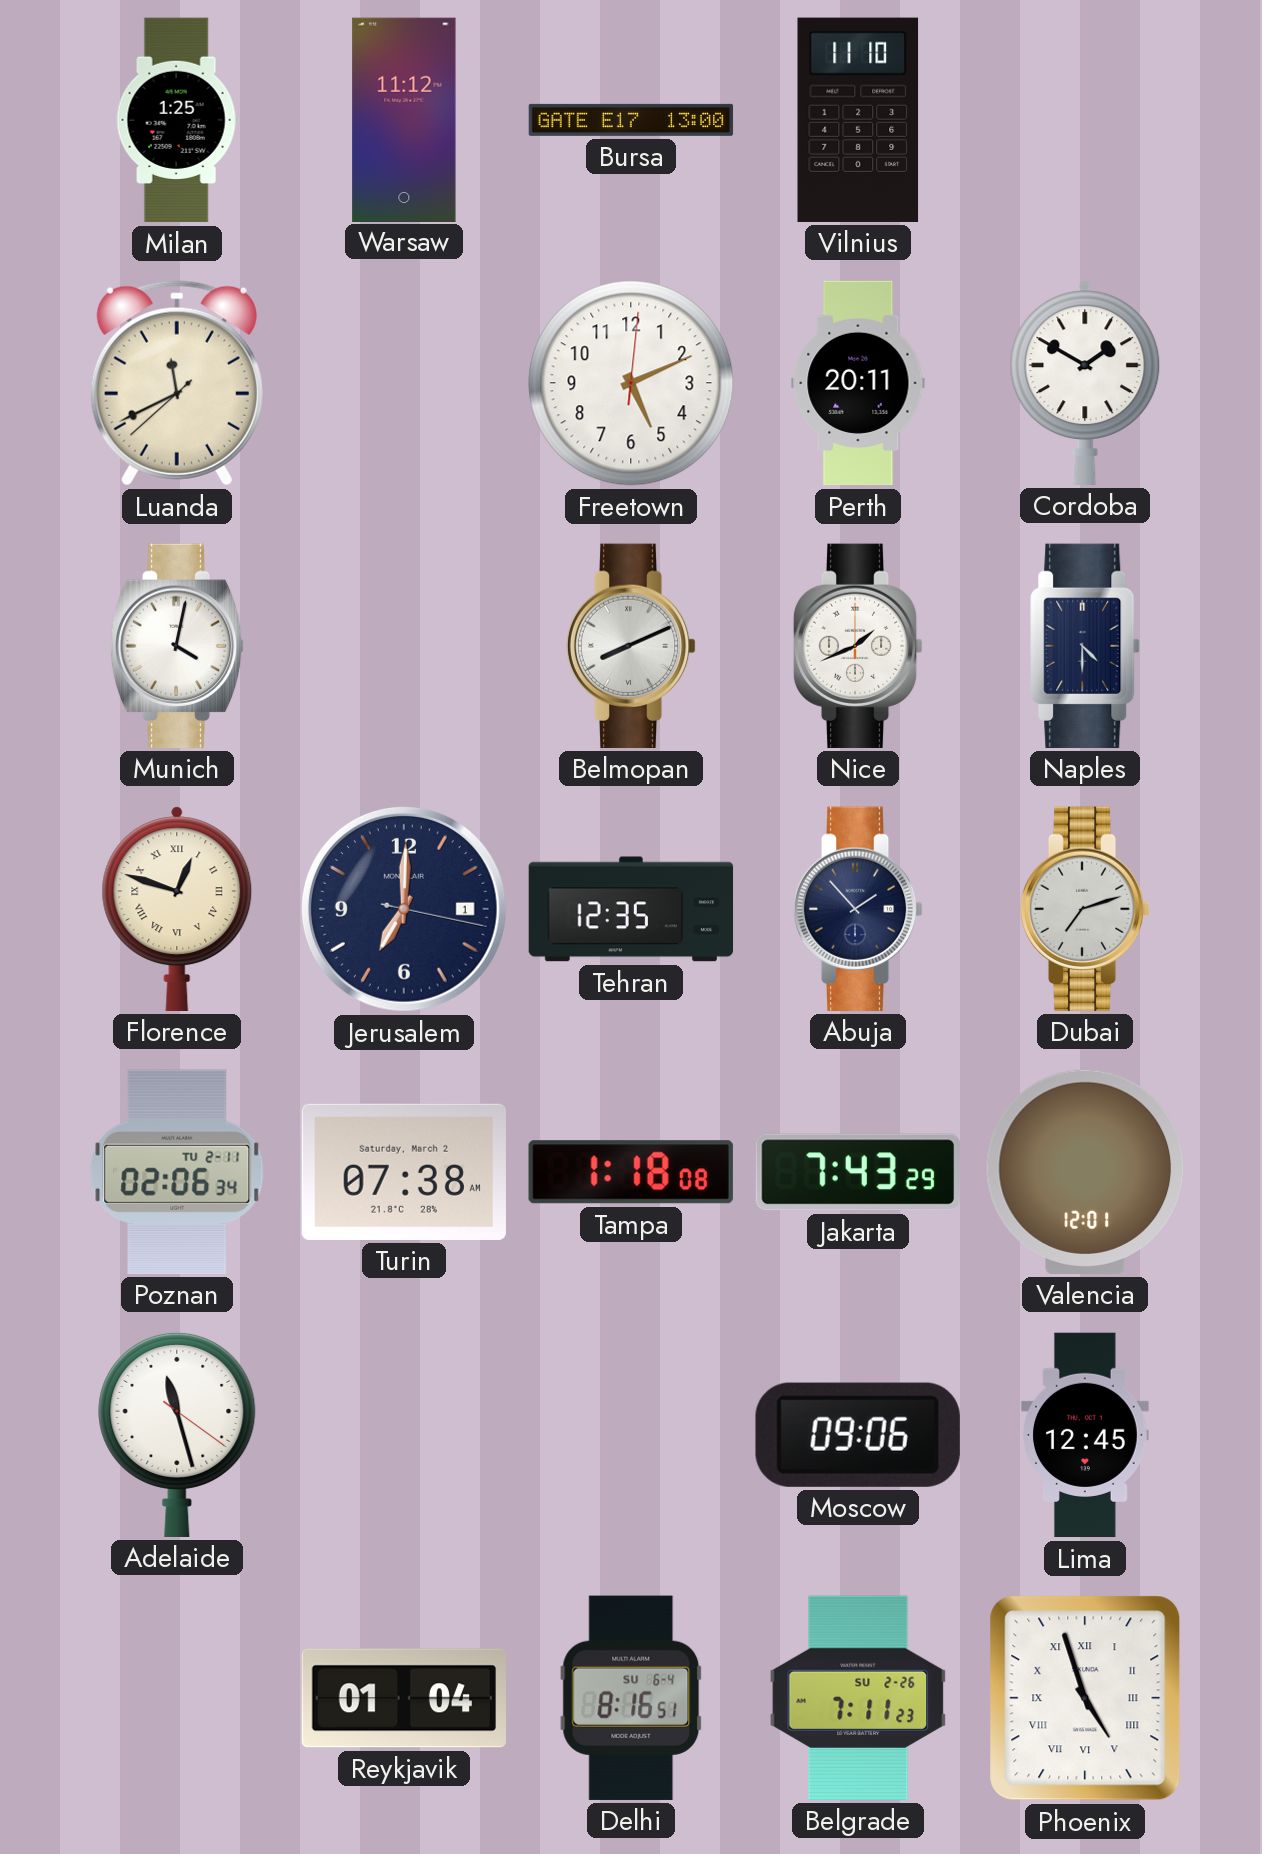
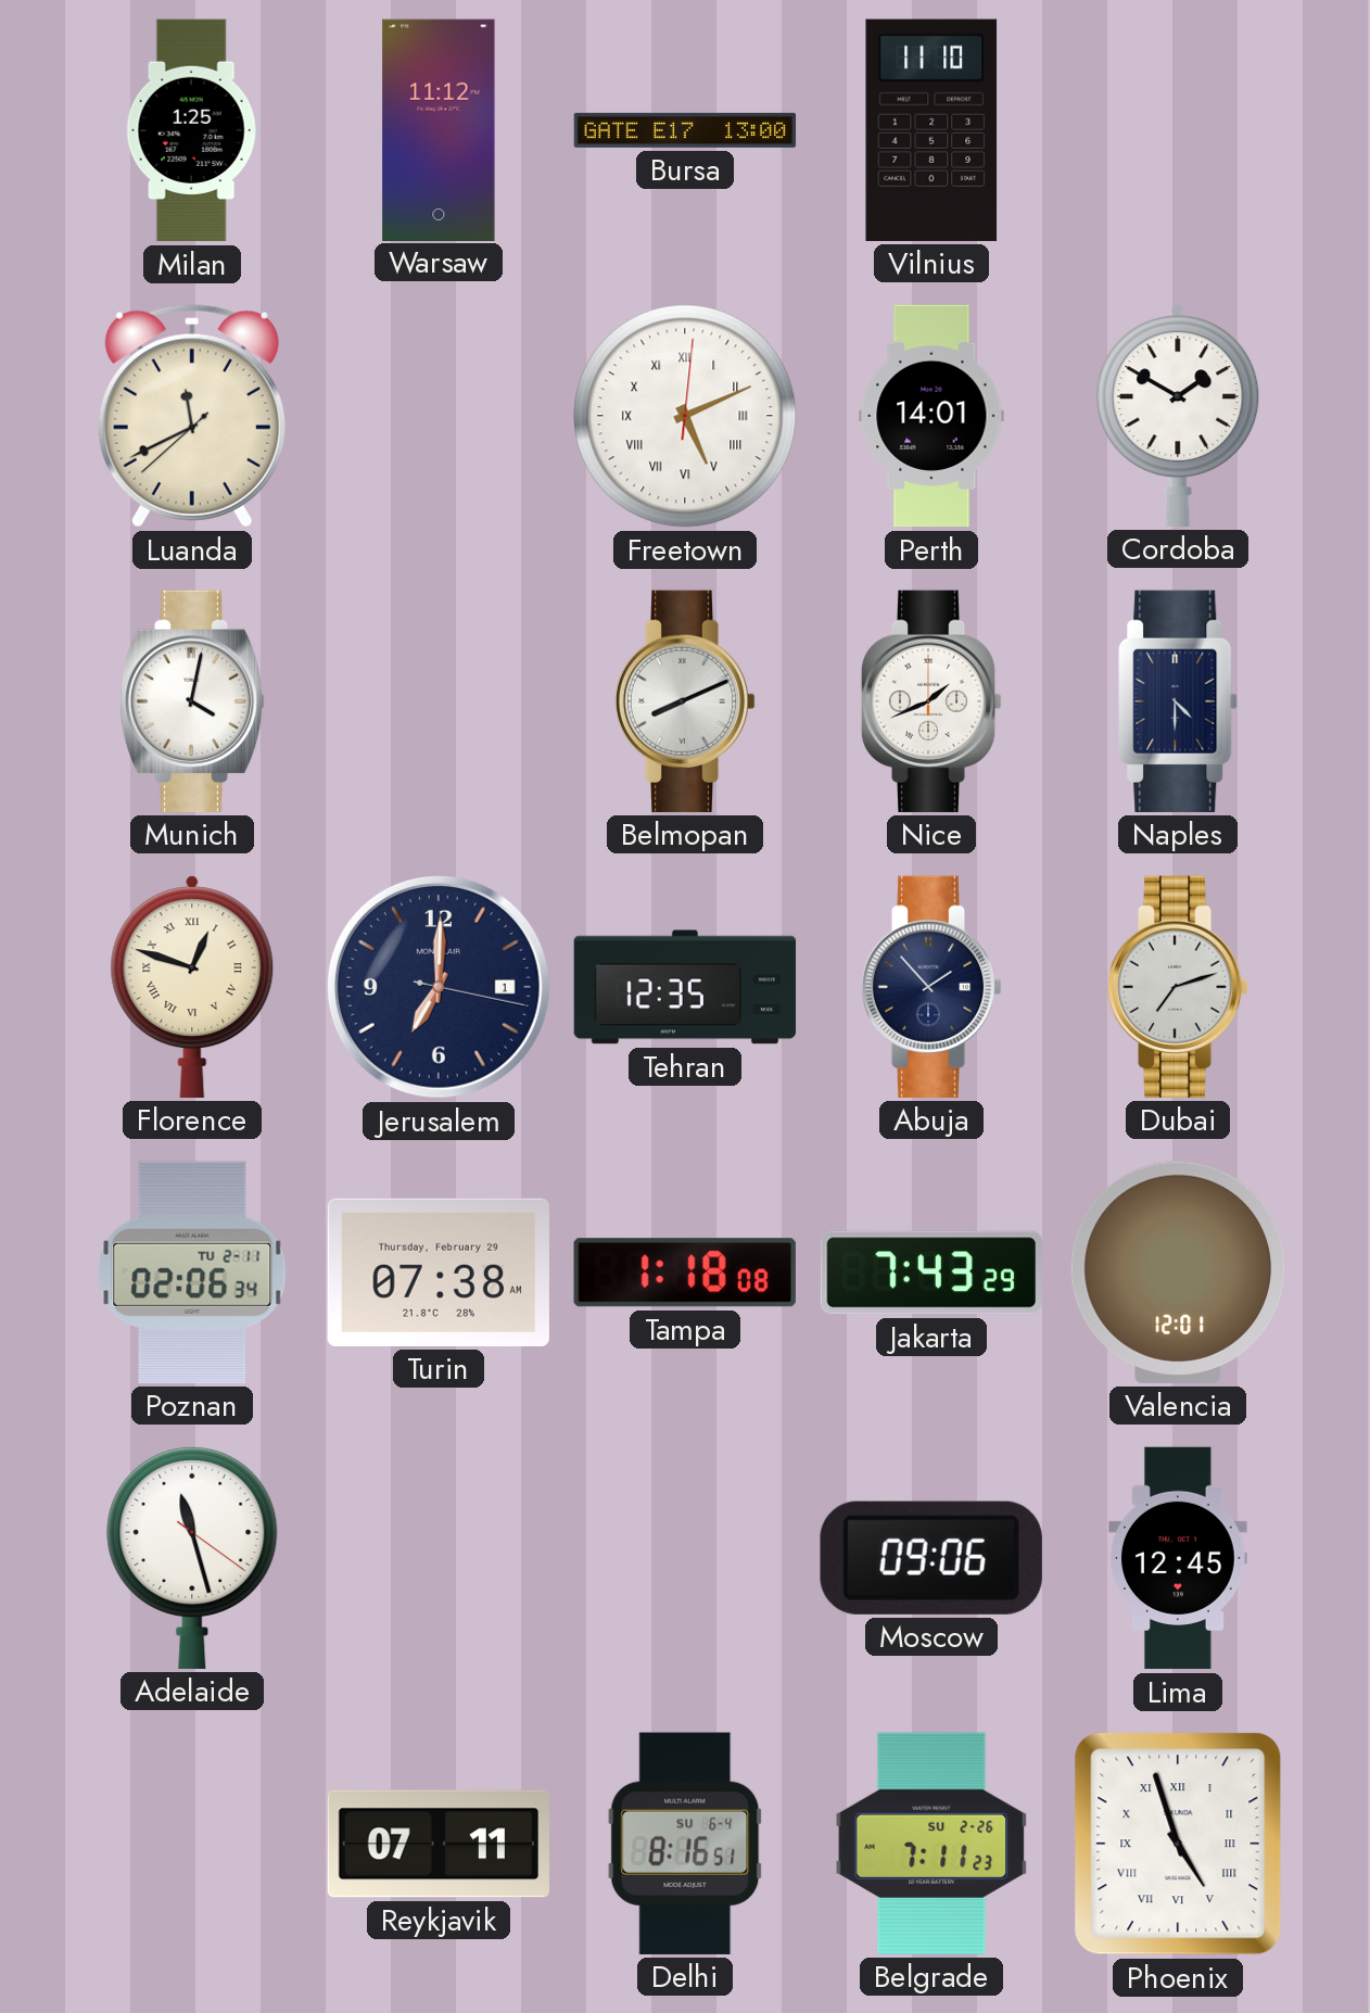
Freetown numerals: Arabic -> Roman (685, 416)
Perth: 20:11 -> 14:01 (931, 416)
Turin date: Saturday, March 2 -> Thursday, February 29 (439, 1273)
Reykjavik: 01:04 -> 07:11 (437, 1844)
